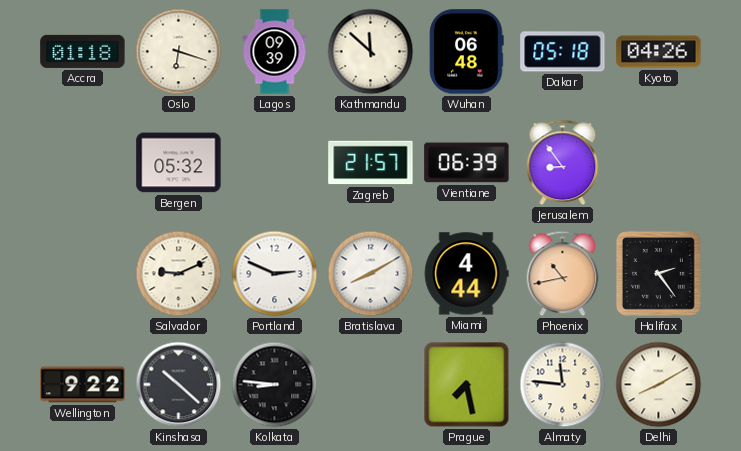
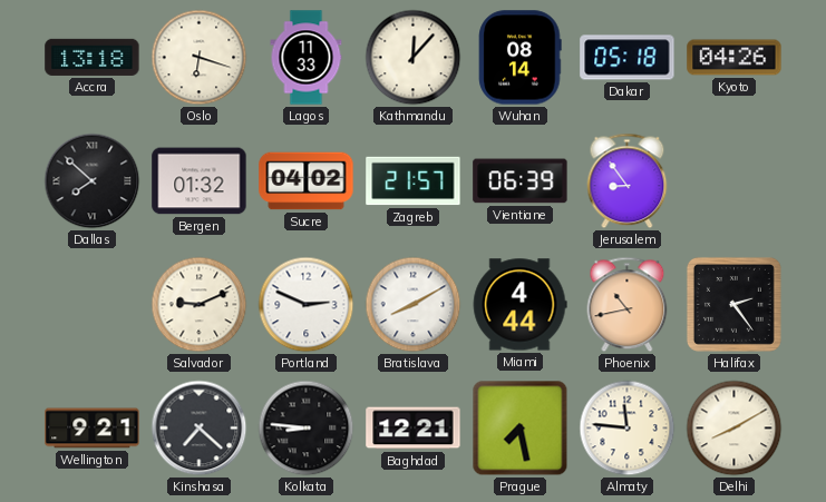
Accra: 01:18 -> 13:18 (93, 57)
Lagos: 09:39 -> 11:33 (307, 58)
Kathmandu: 11:52 -> 12:07 (414, 58)
Wuhan: 06:48 -> 08:14 (521, 58)
Dallas: none -> 7:52 (93, 181)
Bergen: 05:32 -> 01:32 (200, 181)
Sucre: none -> 04:02 (307, 181)
Wellington: 9:22 -> 9:21 (93, 429)
Kinshasa: 10:22 -> 7:22 (200, 429)
Baghdad: none -> 12:21 (414, 429)
